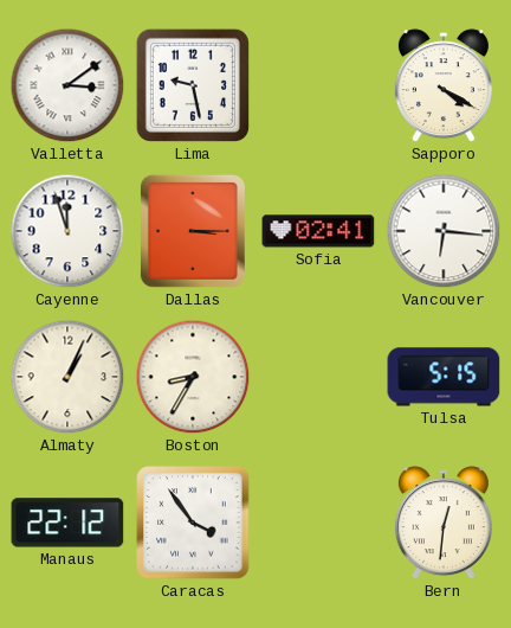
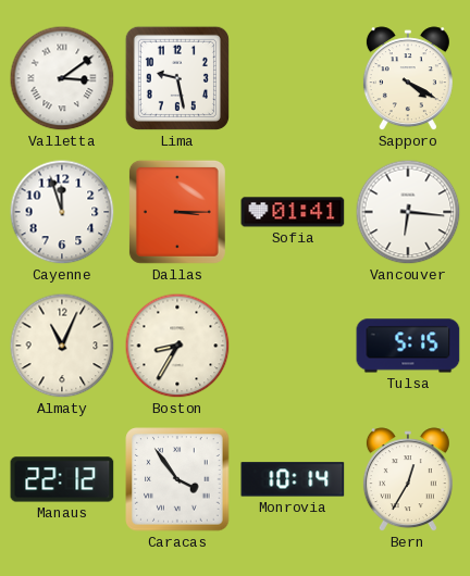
Sofia: 02:41 -> 01:41 (293, 212)
Almaty: 1:04 -> 11:04 (62, 346)
Monrovia: none -> 10:14 (293, 479)
Bern: 12:31 -> 12:35 (408, 480)
